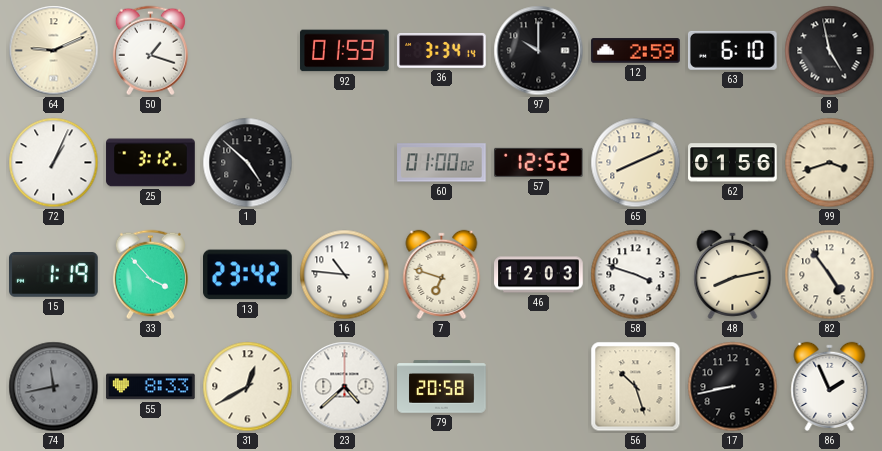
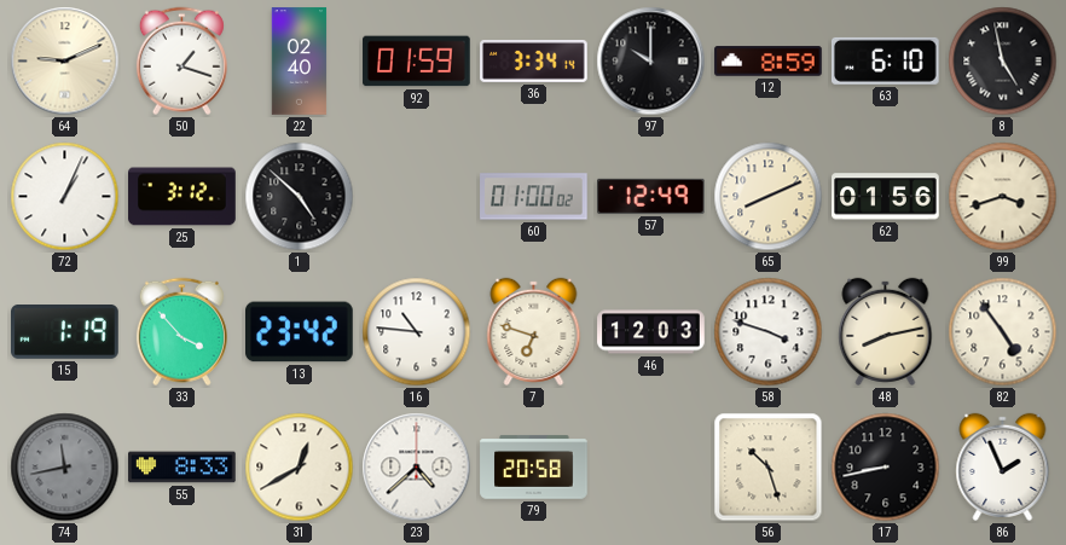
22: none -> 02:40 (300, 62)
12: 2:59 -> 8:59 (769, 62)
57: 12:52 -> 12:49 (651, 196)
